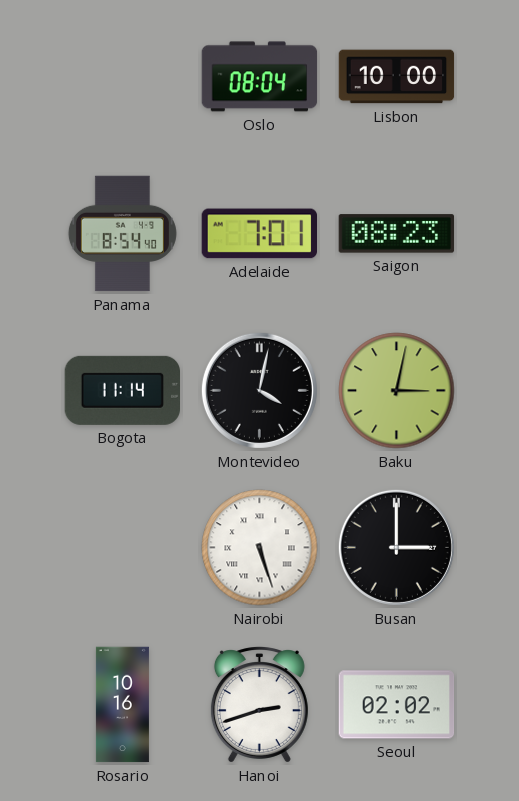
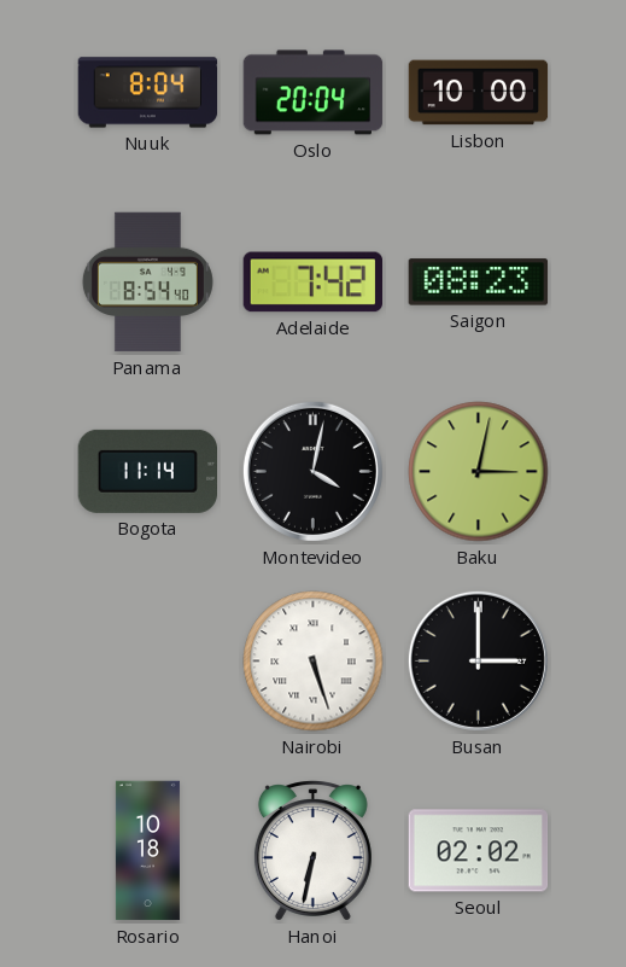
Nuuk: none -> 8:04 (148, 93)
Oslo: 08:04 -> 20:04 (314, 93)
Adelaide: 7:01 -> 7:42 (312, 282)
Rosario: 10:16 -> 10:18 (147, 851)
Hanoi: 2:42 -> 6:32 (312, 851)
